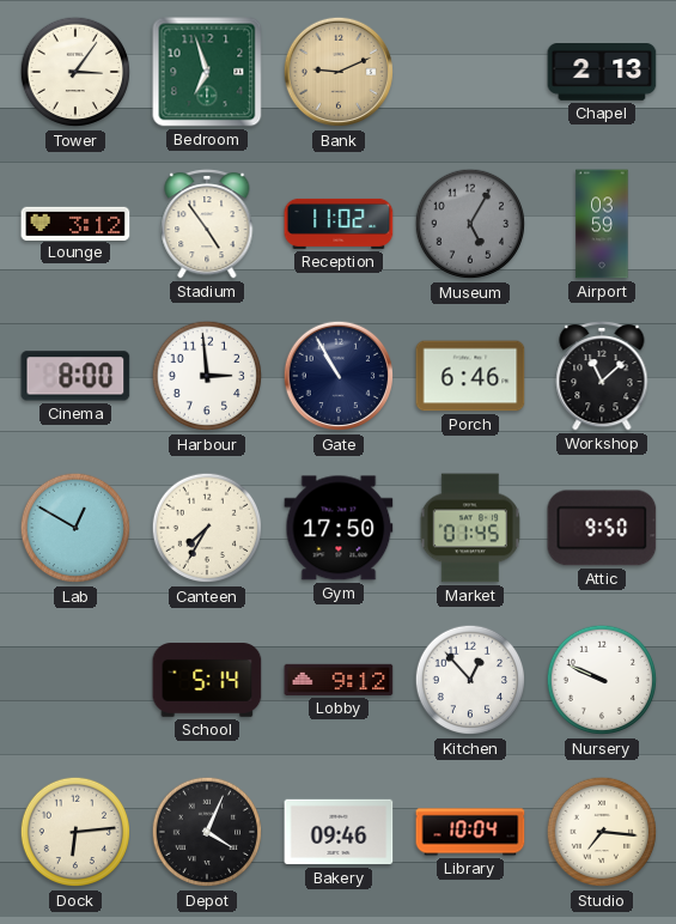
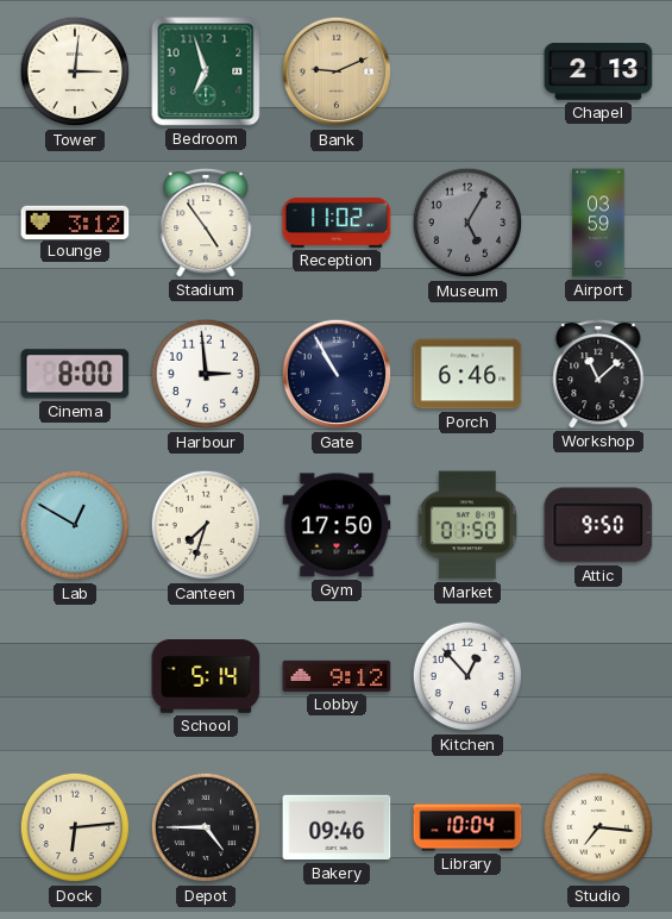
Tower: 3:06 -> 3:01 (75, 71)
Canteen: 7:35 -> 7:33 (206, 525)
Market: 01:45 -> 01:50 (467, 525)
Nursery: 9:49 -> none (602, 680)
Depot: 4:04 -> 4:45 (206, 827)
